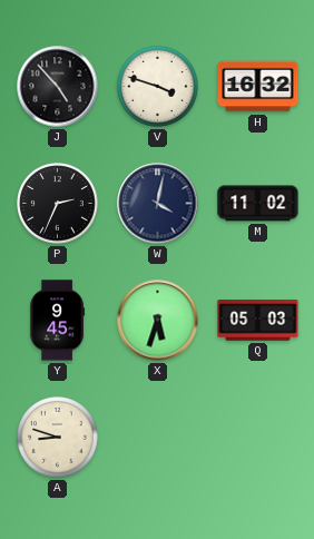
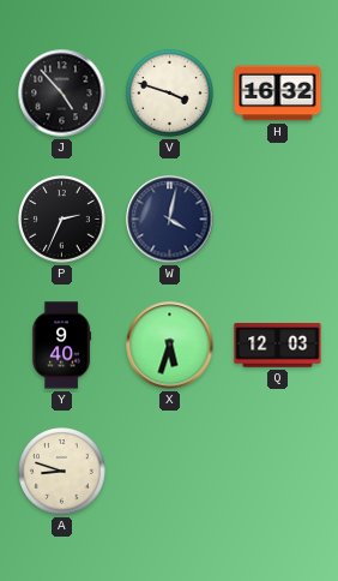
M: 11:02 -> none (258, 204)
Y: 9:45 -> 9:40 (61, 346)
Q: 05:03 -> 12:03 (278, 346)
